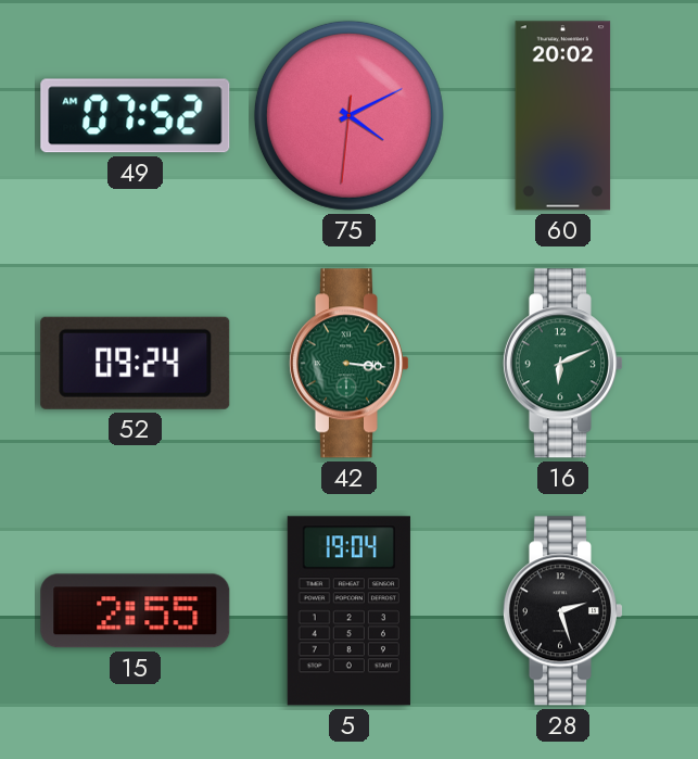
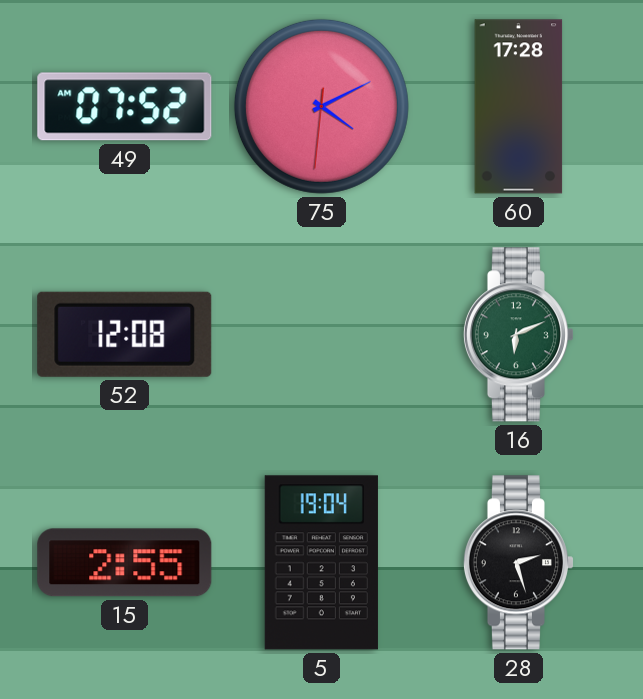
60: 20:02 -> 17:28 (519, 107)
52: 09:24 -> 12:08 (125, 334)
42: 3:16 -> none (348, 364)
